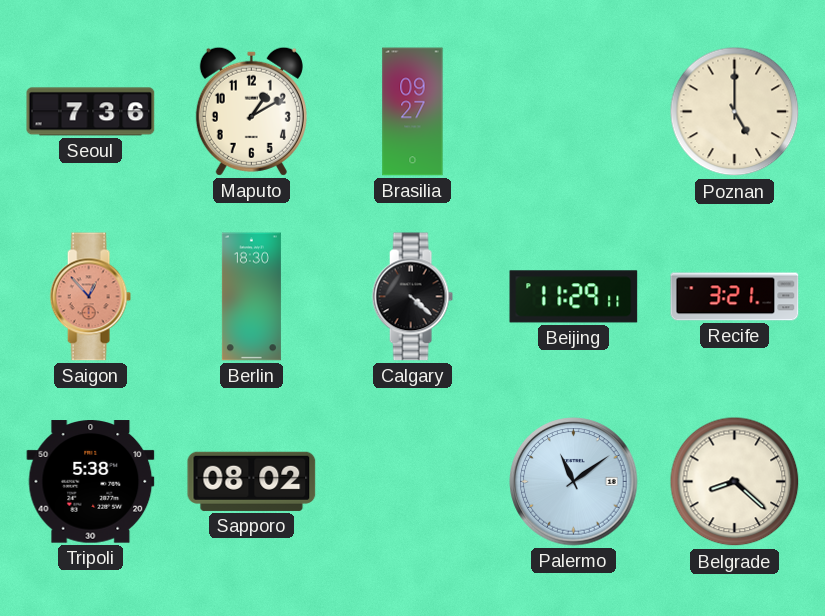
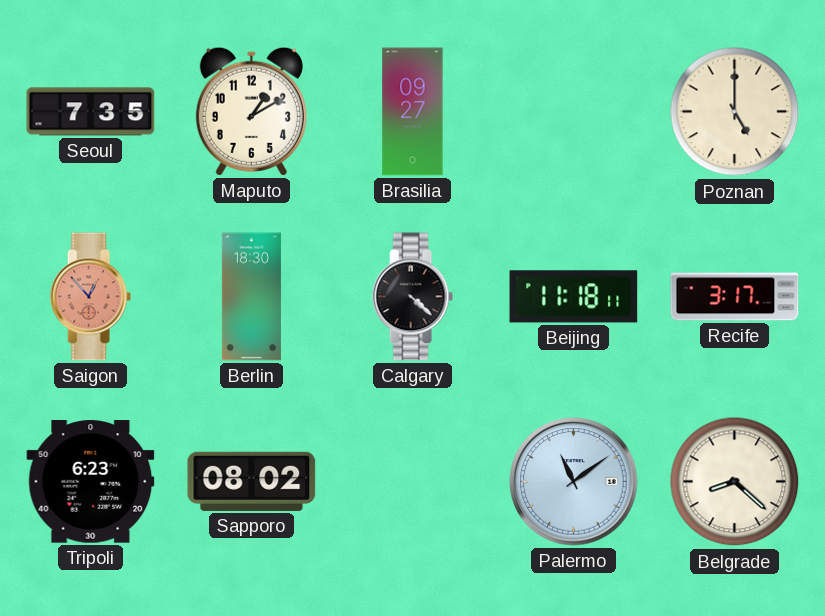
Seoul: 7:36 -> 7:35 (91, 112)
Beijing: 11:29 -> 11:18 (574, 297)
Recife: 3:21 -> 3:17 (735, 297)
Tripoli: 5:38 -> 6:23 (91, 482)
